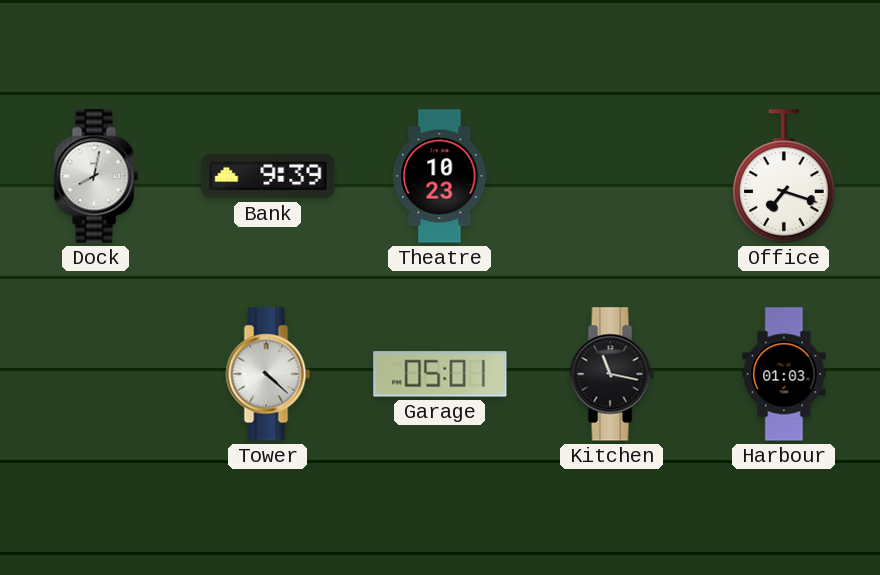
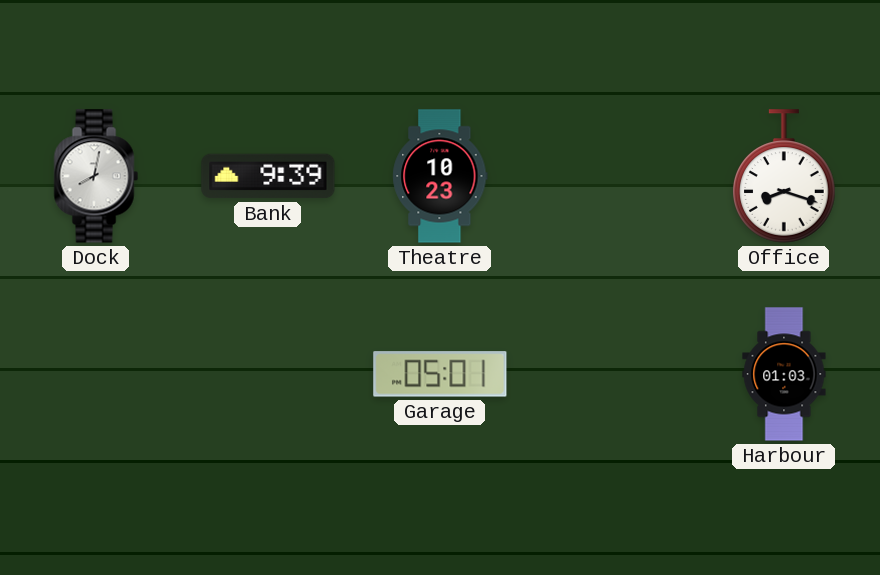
Office: 7:18 -> 8:18 (784, 176)
Tower: 4:22 -> none (268, 374)
Kitchen: 11:17 -> none (612, 374)
